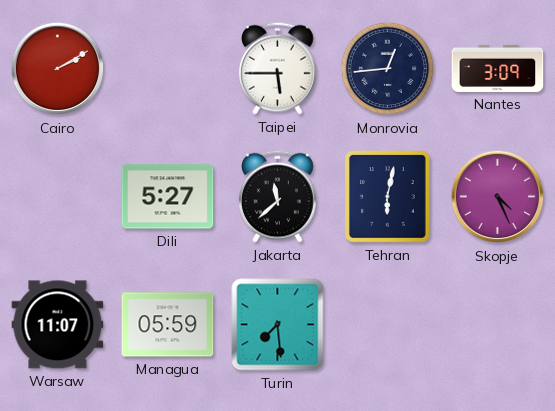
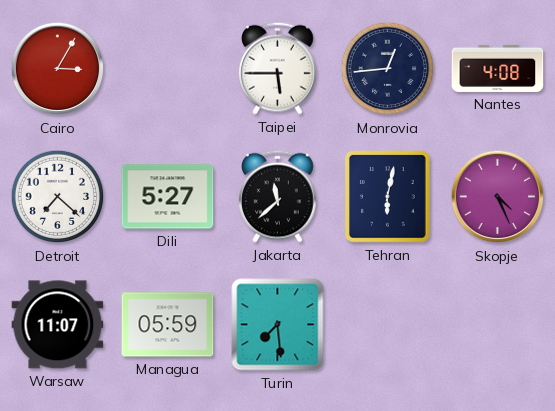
Cairo: 2:10 -> 3:05 (58, 69)
Nantes: 3:09 -> 4:08 (498, 68)
Detroit: none -> 7:22 (58, 197)
